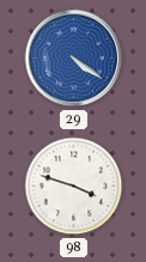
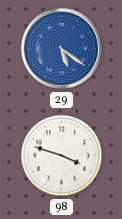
29: 4:21 -> 5:21 (62, 49)
